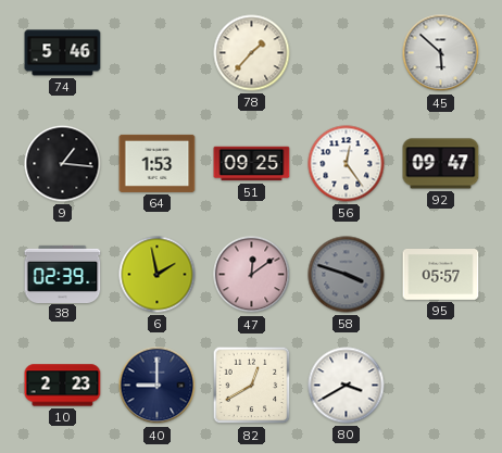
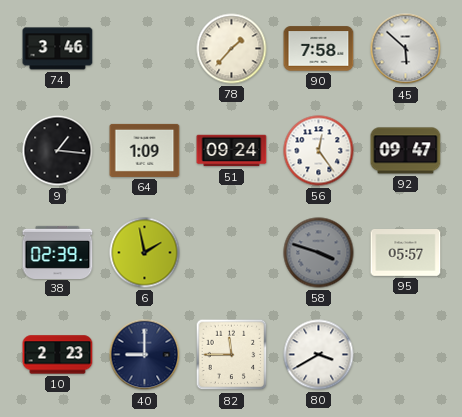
74: 5:46 -> 3:46 (58, 49)
90: none -> 7:58 (319, 49)
64: 1:53 -> 1:09 (145, 150)
51: 09:25 -> 09:24 (232, 151)
47: 12:09 -> none (252, 275)
82: 12:40 -> 11:45 (232, 355)
